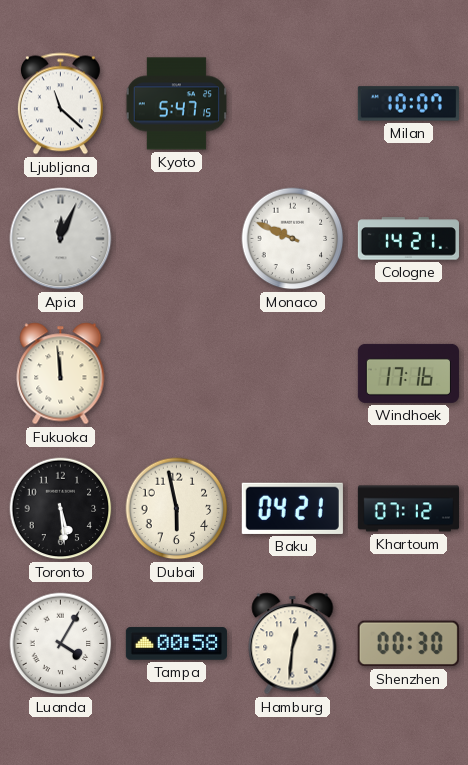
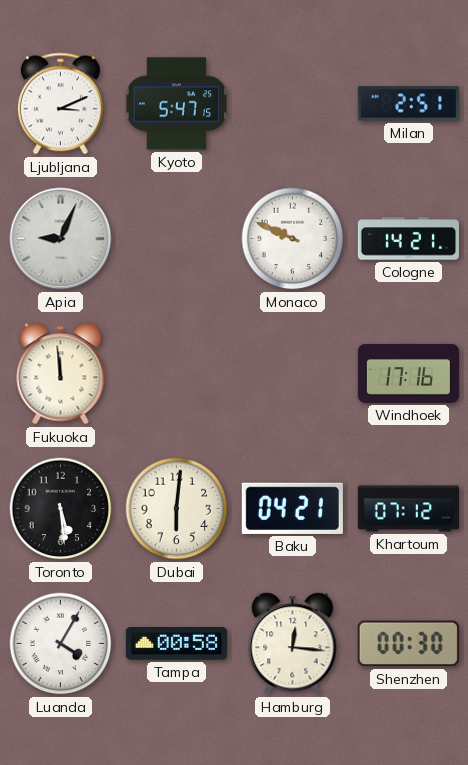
Ljubljana: 11:22 -> 3:11 (60, 104)
Milan: 10:07 -> 2:51 (408, 104)
Apia: 12:04 -> 9:04 (61, 239)
Dubai: 5:58 -> 6:01 (177, 509)
Hamburg: 12:31 -> 12:16 (293, 644)
